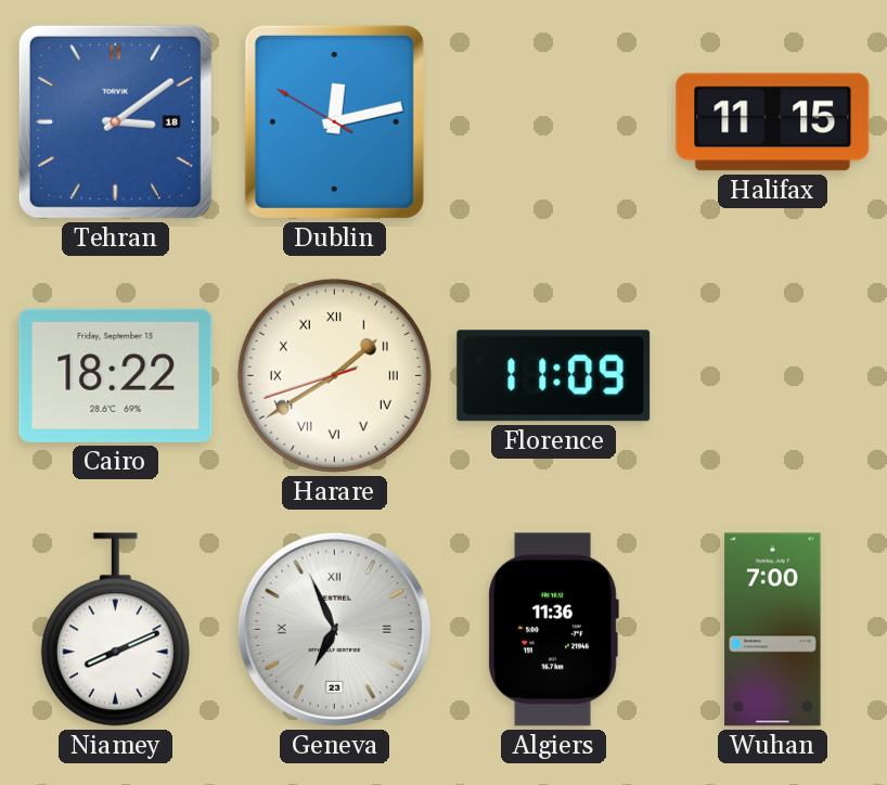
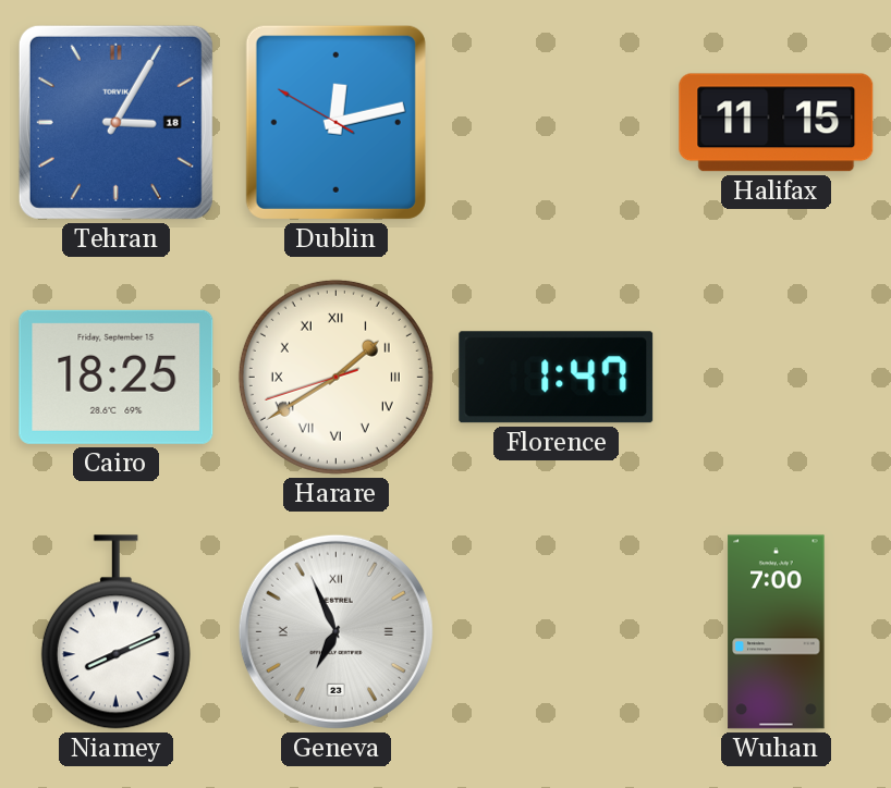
Tehran: 3:09 -> 3:05 (115, 122)
Cairo: 18:22 -> 18:25 (117, 377)
Florence: 11:09 -> 1:47 (557, 378)
Algiers: 11:36 -> none (553, 630)
